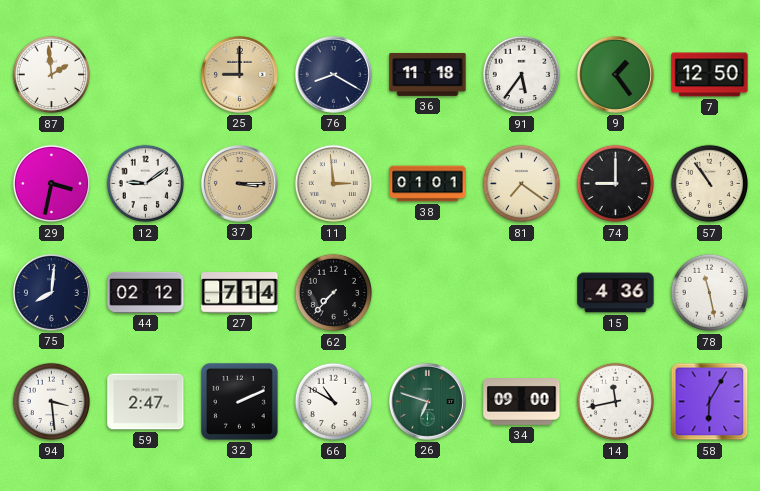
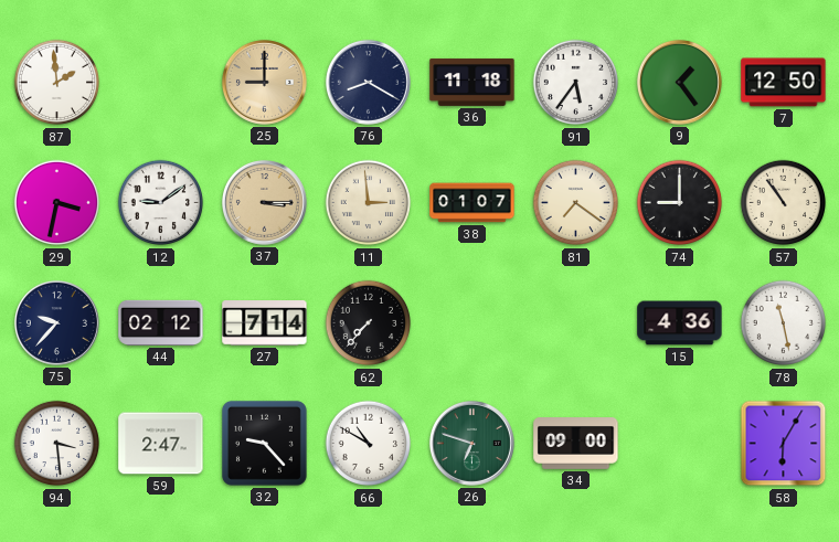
38: 01:01 -> 01:07 (472, 203)
75: 8:01 -> 9:37 (56, 322)
32: 2:11 -> 9:23 (264, 443)
14: 11:43 -> none (616, 402)
